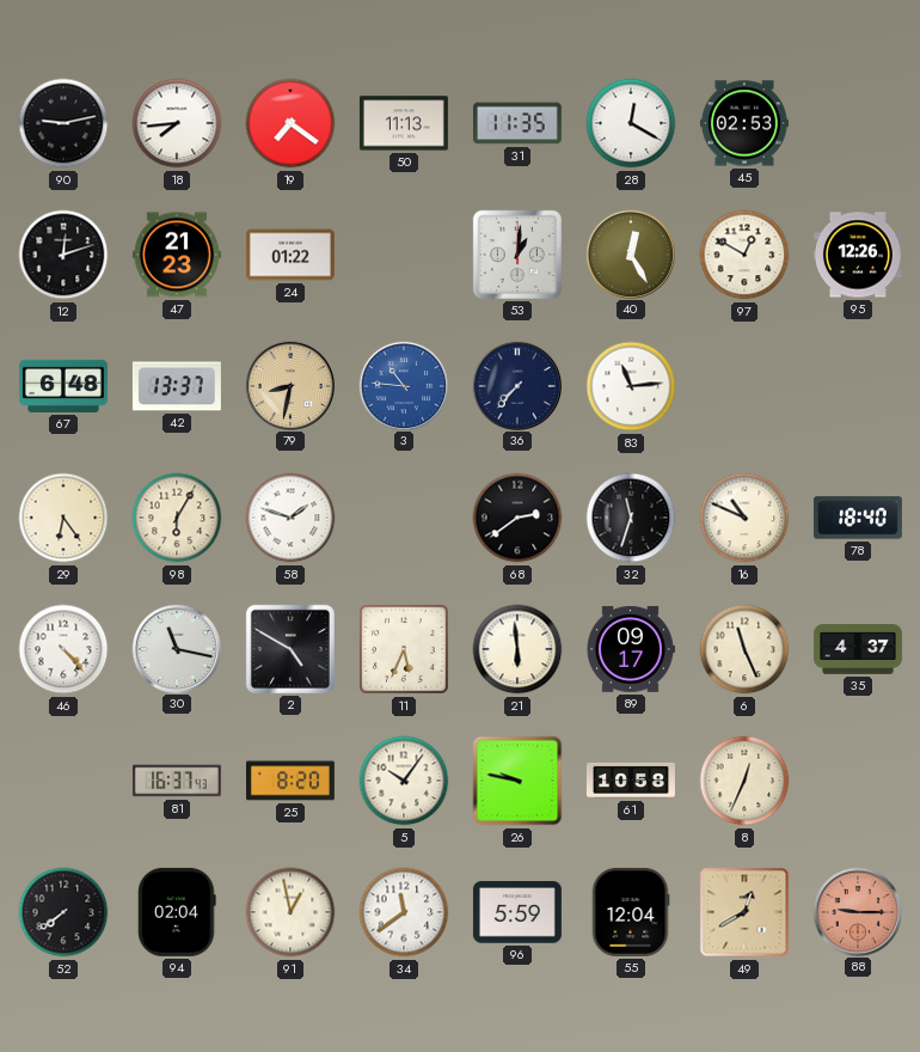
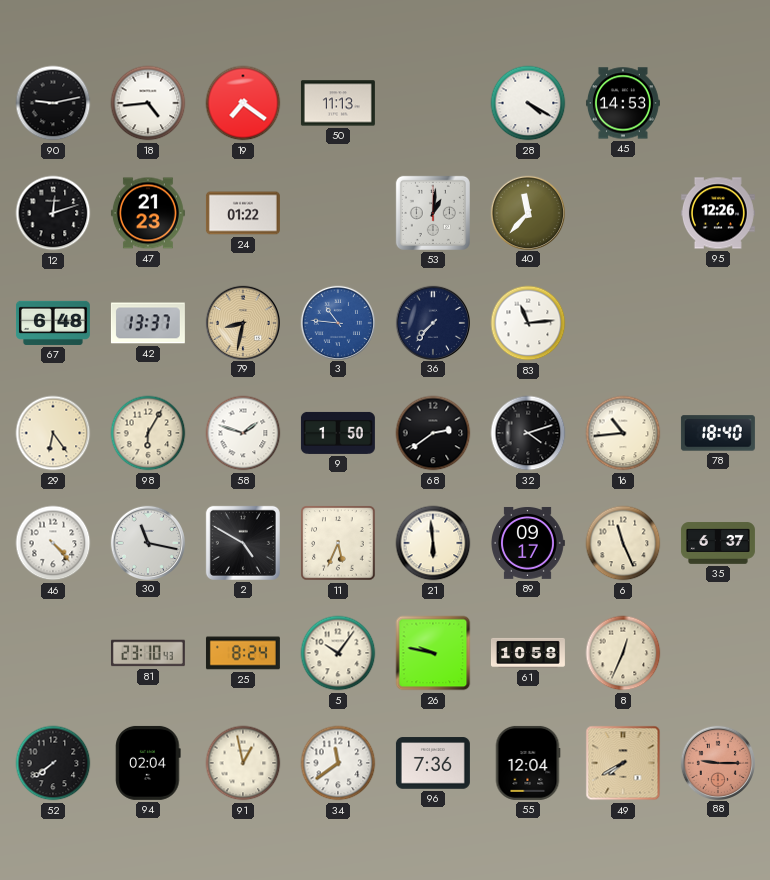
18: 7:44 -> 4:44 (148, 103)
31: 11:35 -> none (517, 123)
28: 12:20 -> 4:20 (528, 103)
45: 02:53 -> 14:53 (623, 103)
40: 12:25 -> 11:37 (527, 212)
97: 12:50 -> none (744, 255)
9: none -> 1:50 (338, 433)
32: 11:33 -> 4:12 (528, 433)
16: 10:49 -> 10:44 (623, 433)
35: 4:37 -> 6:37 (718, 543)
81: 16:37 -> 23:10 (148, 653)
25: 8:20 -> 8:24 (243, 653)
96: 5:59 -> 7:36 (433, 763)
49: 12:40 -> 7:40 (623, 763)
